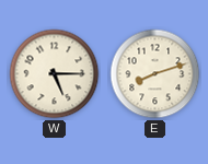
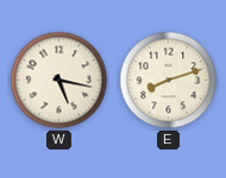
W: 5:15 -> 5:17 (59, 81)
